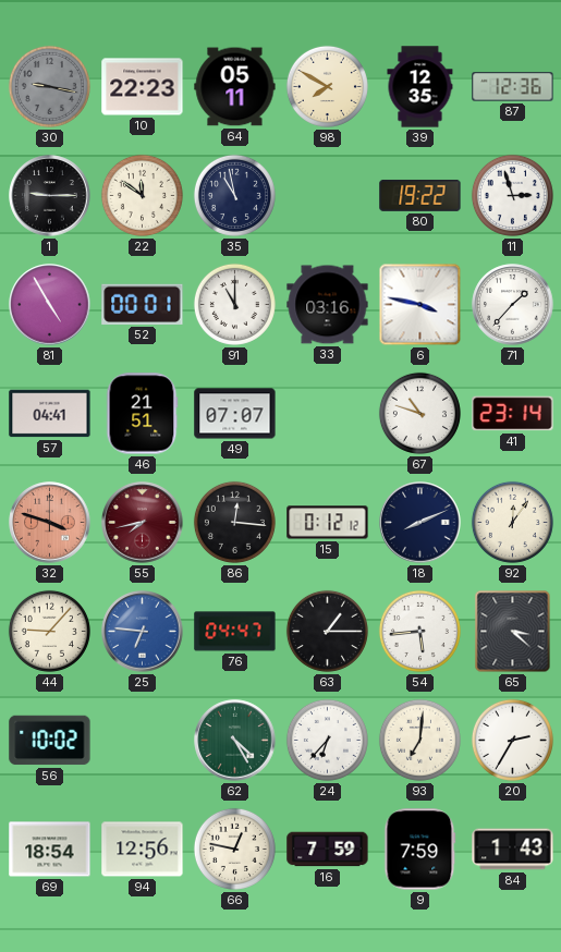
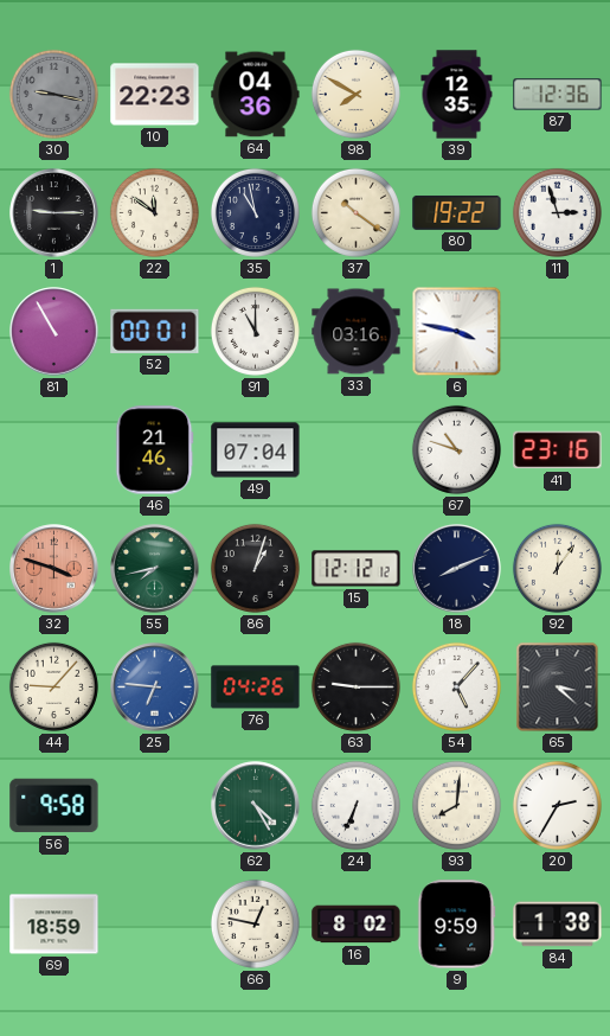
64: 05:11 -> 04:36 (256, 95)
37: none -> 10:21 (355, 212)
81: 4:55 -> 10:55 (54, 332)
71: 1:37 -> none (513, 305)
57: 04:41 -> none (50, 414)
46: 21:51 -> 21:46 (155, 450)
49: 07:07 -> 07:04 (256, 450)
41: 23:14 -> 23:16 (558, 450)
55 dial: burgundy -> green (155, 569)
86: 12:16 -> 1:03 (255, 568)
15: 0:12 -> 12:12 (357, 569)
76: 04:47 -> 04:26 (256, 688)
63: 1:15 -> 9:15 (355, 686)
54: 5:44 -> 5:07 (456, 686)
56: 10:02 -> 9:58 (54, 806)
24: 6:37 -> 6:34 (355, 805)
93: 7:01 -> 8:01 (456, 805)
69: 18:54 -> 18:59 (54, 925)
94: 12:56 -> none (143, 850)
16: 7:59 -> 8:02 (357, 925)
9: 7:59 -> 9:59 (457, 925)
84: 1:43 -> 1:38 (558, 925)
